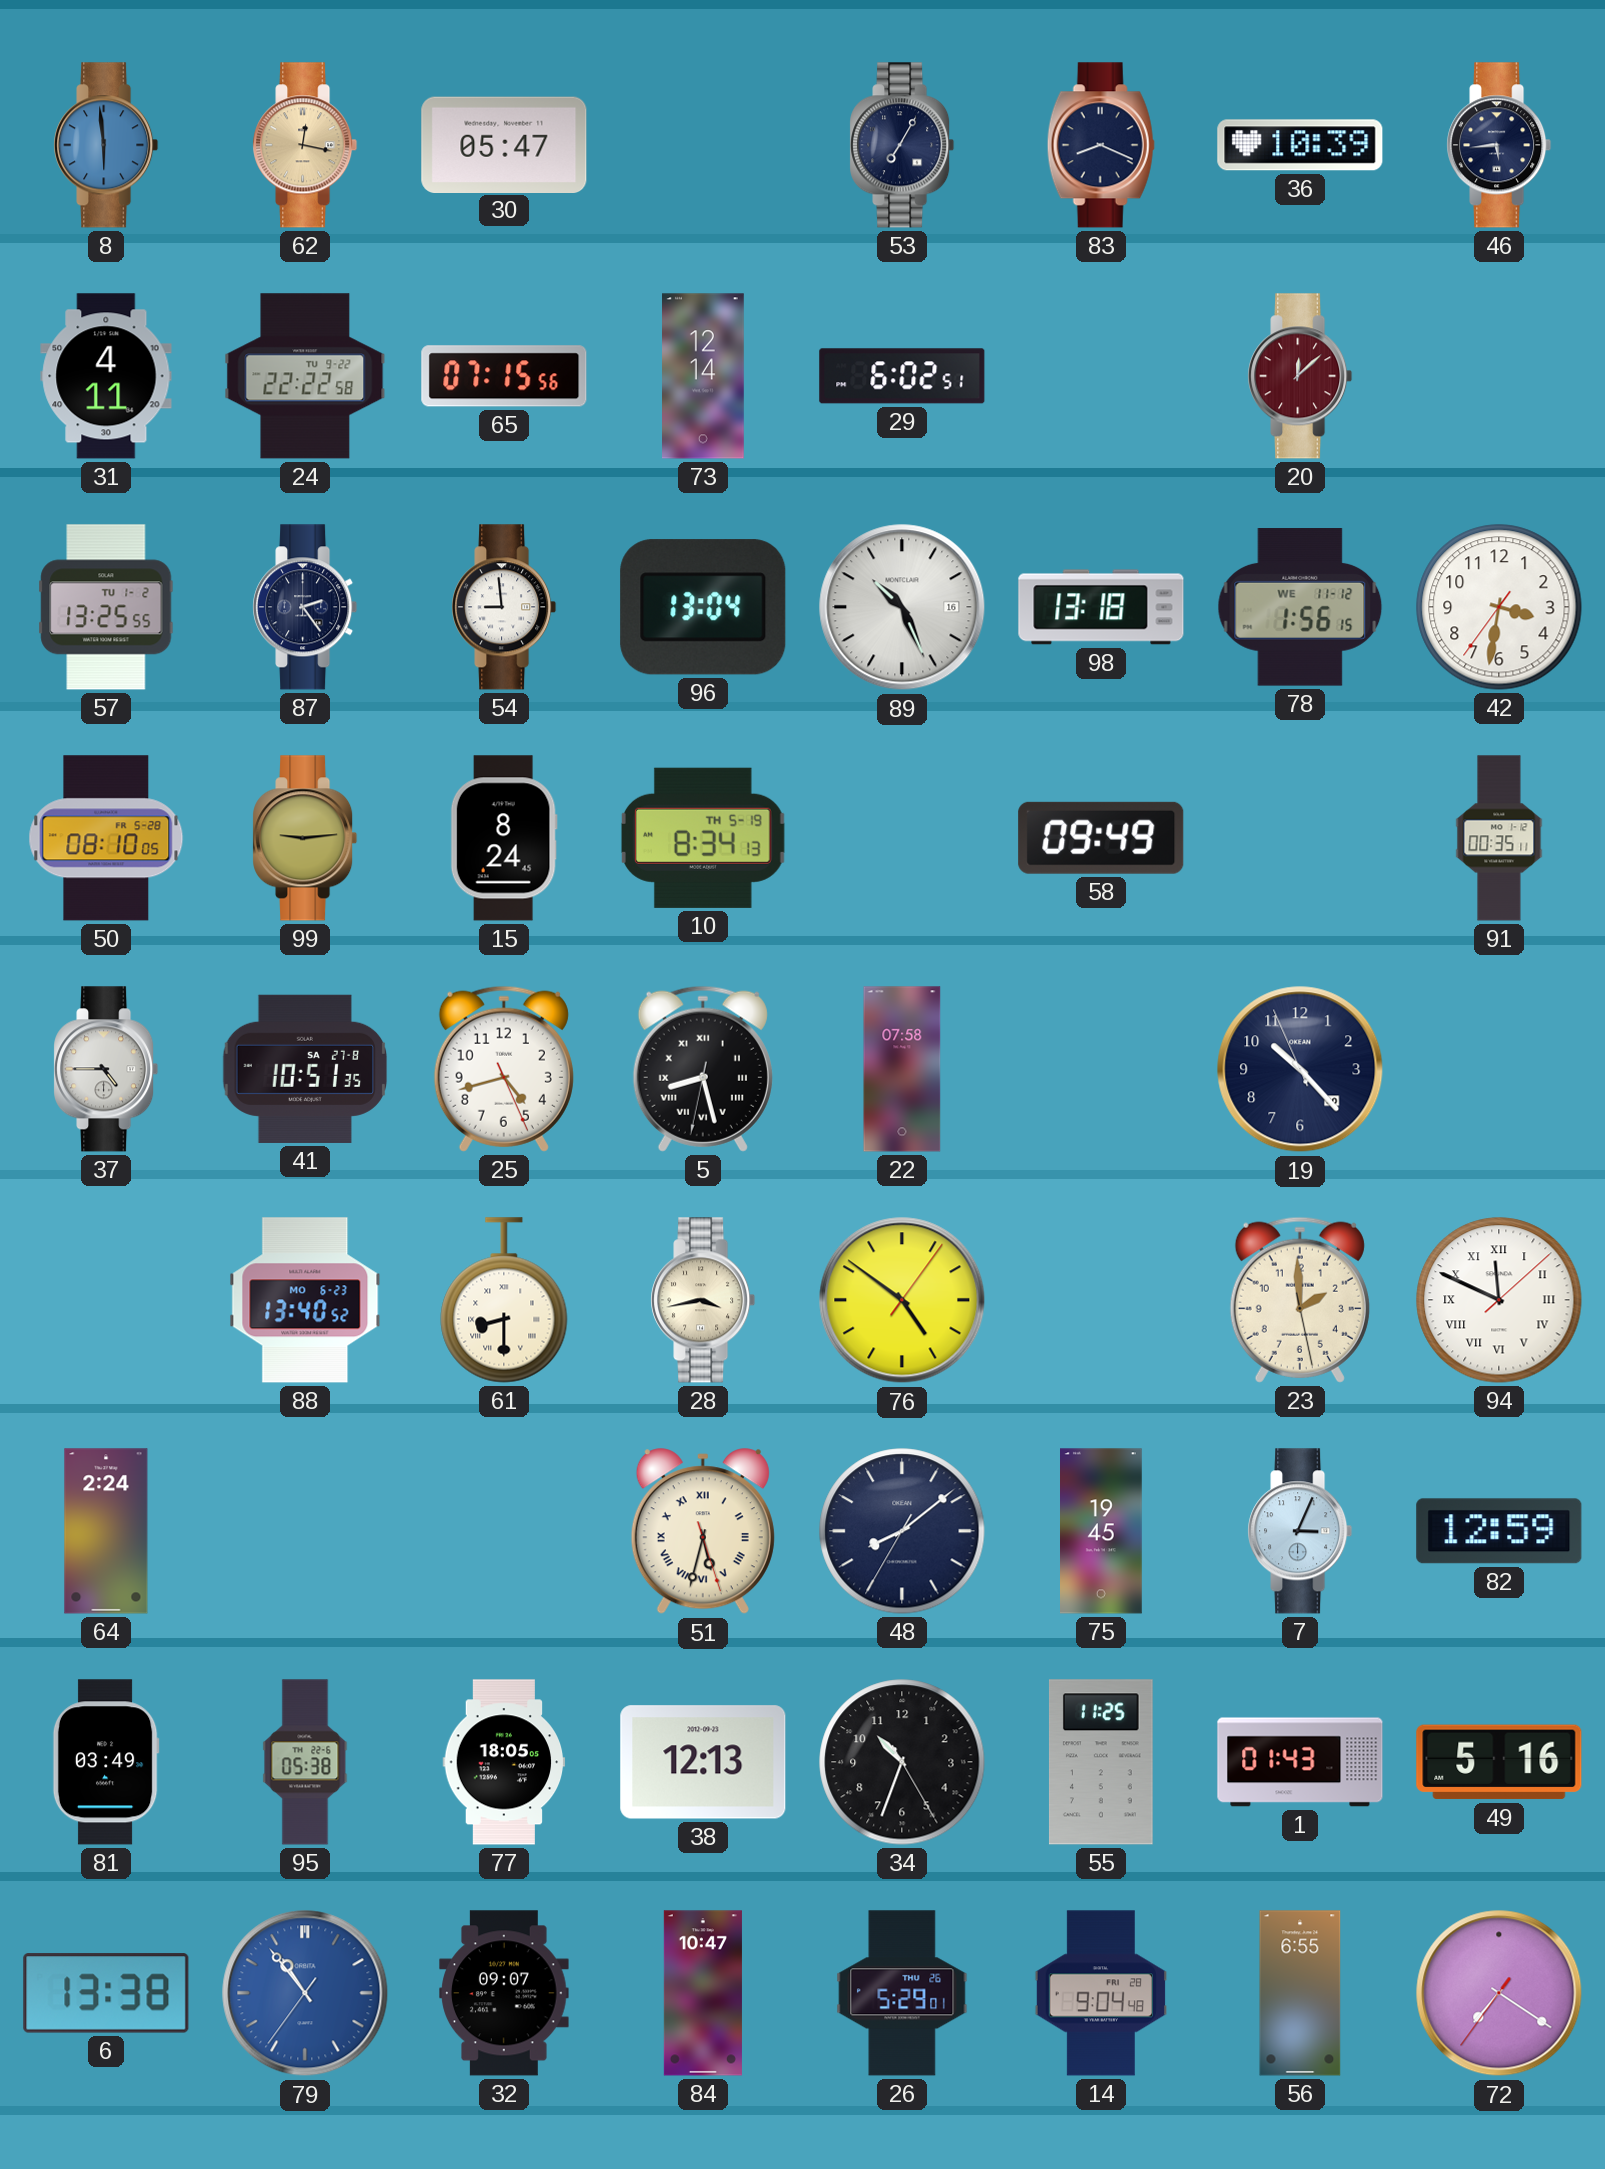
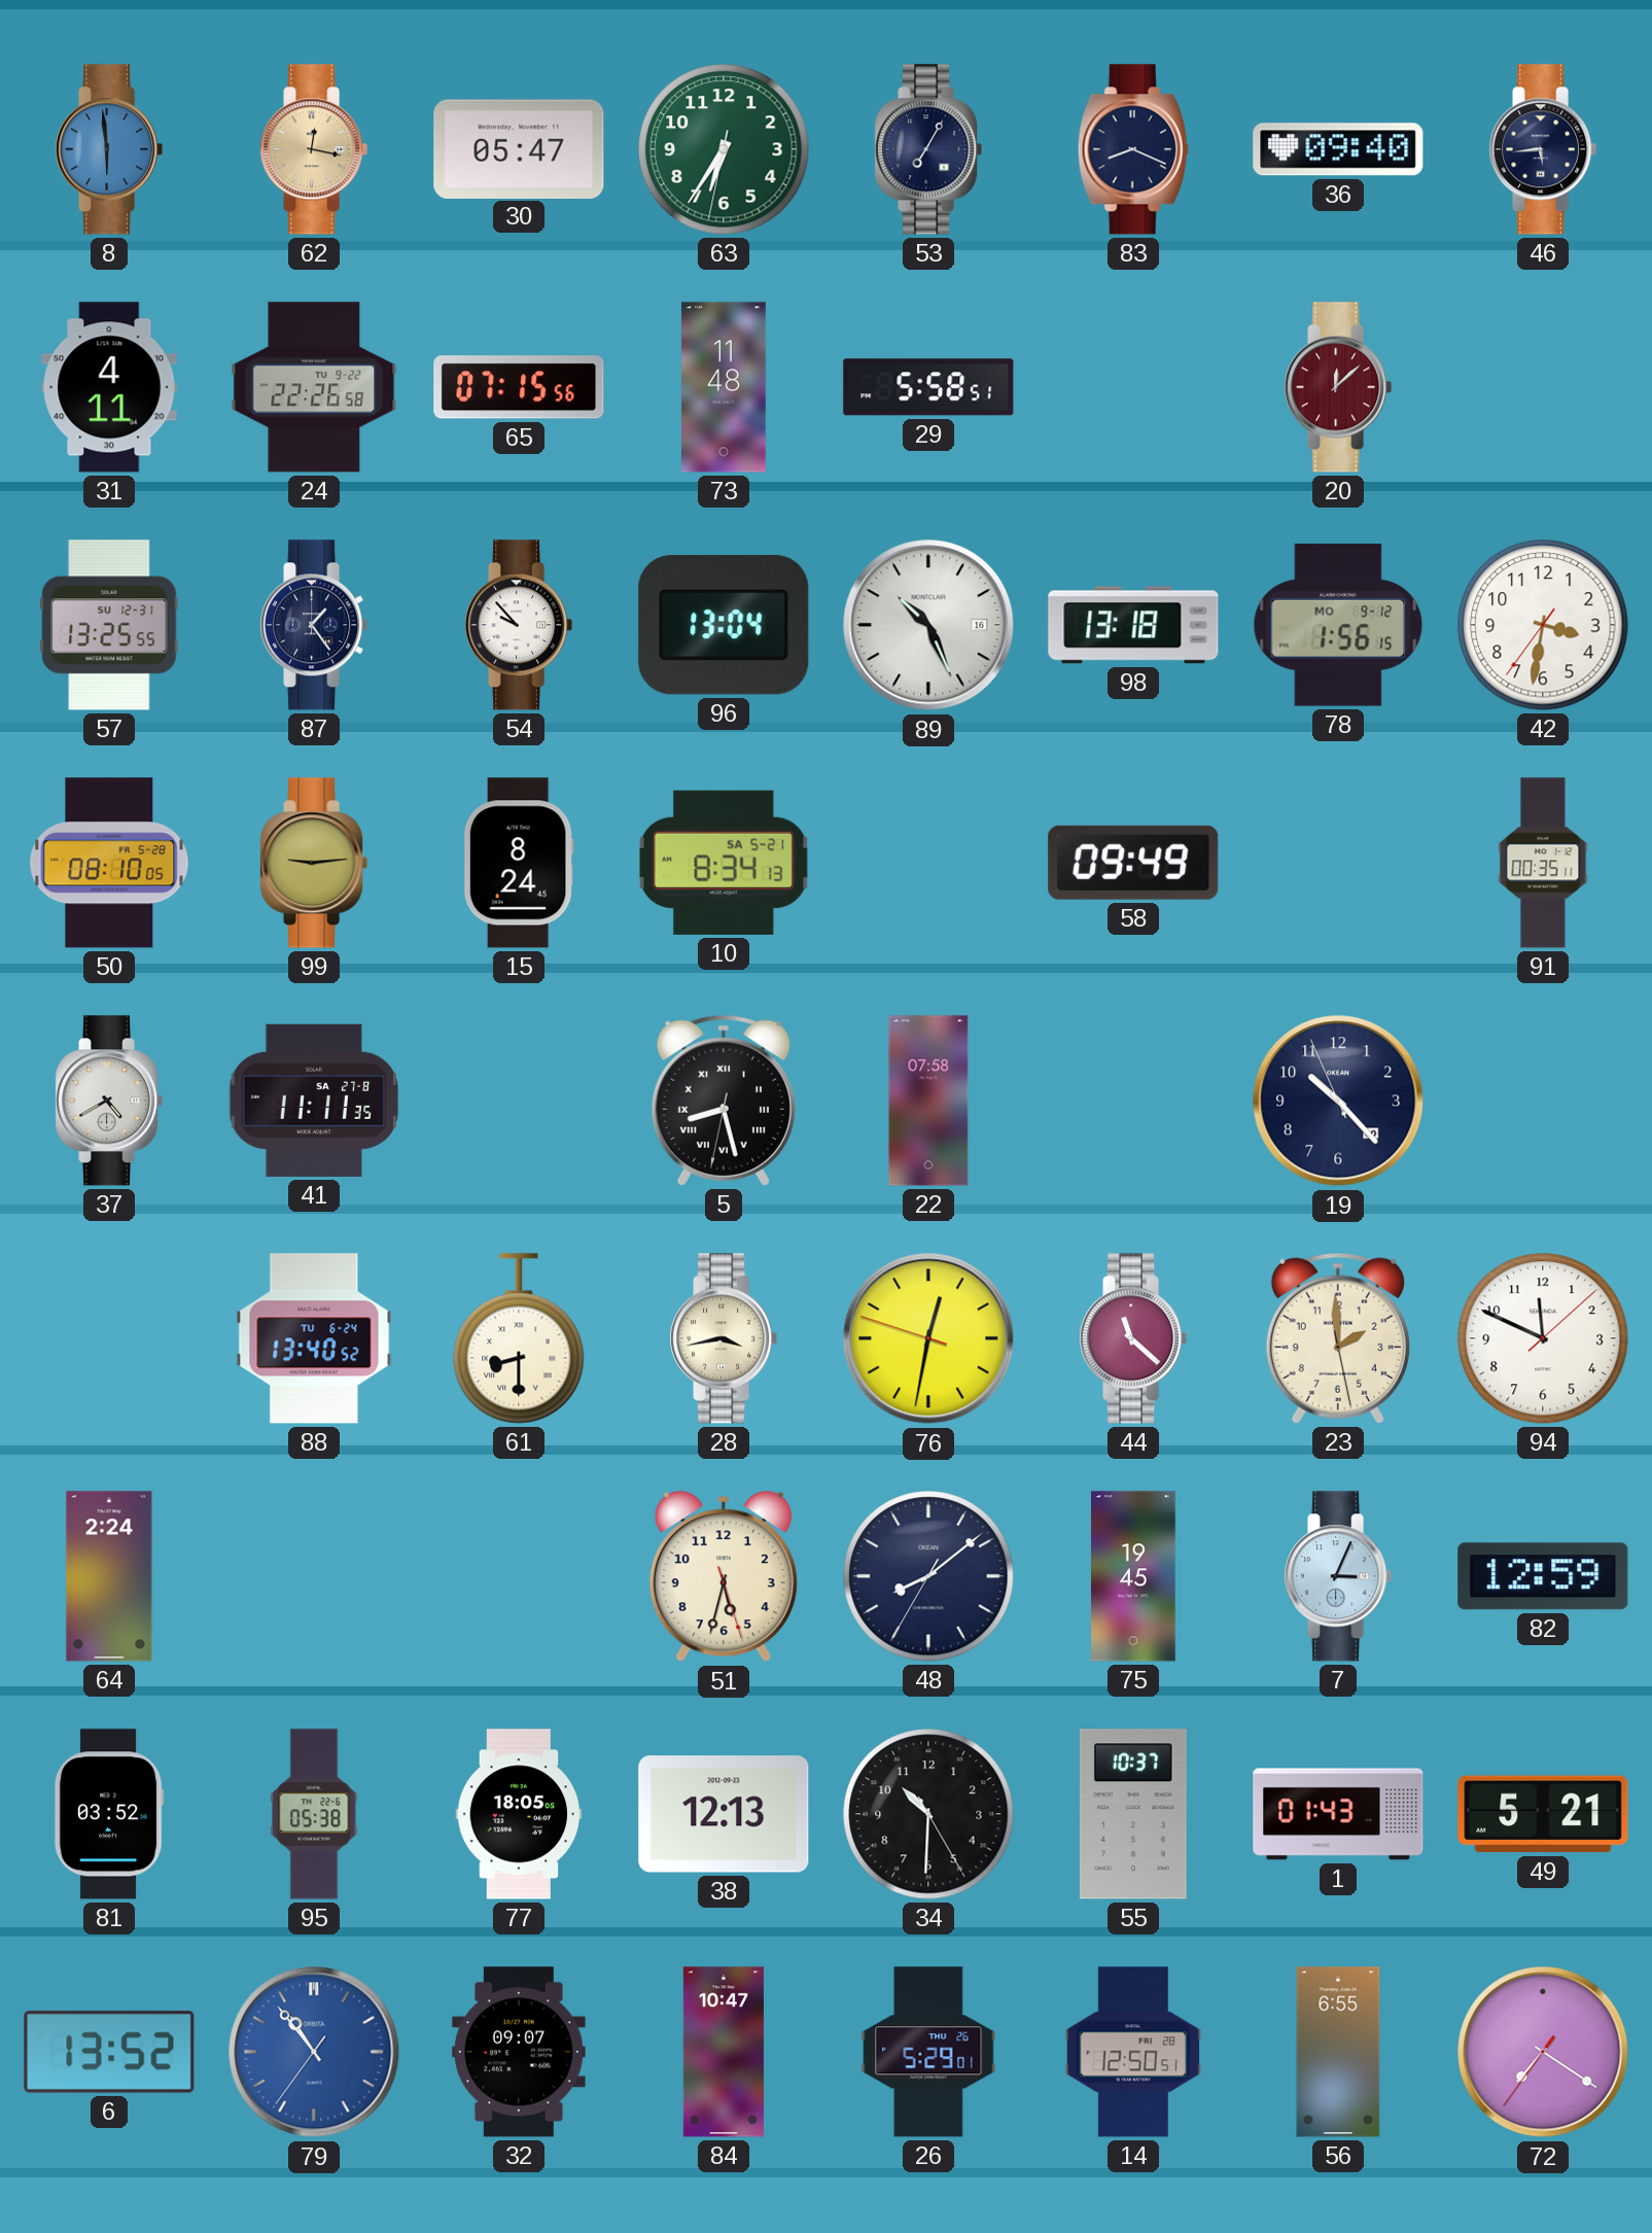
63: none -> 6:35 (724, 149)
36: 10:39 -> 09:40 (1338, 149)
24: 22:22 -> 22:26 (314, 387)
73: 12:14 -> 11:48 (725, 387)
29: 6:02 -> 5:58 (928, 387)
57 date: TU 1-2 -> SU 12-31 (109, 625)
87: 2:24 -> 1:24 (314, 625)
54: 8:59 -> 9:53 (519, 625)
78 date: WE 11-12 -> MO 9-12 (1338, 625)
10 date: TH 5-19 -> SA 5-21 (724, 863)
37: 4:45 -> 4:40 (109, 1101)
41: 10:51 -> 11:11 (314, 1101)
25: 4:42 -> none (504, 1069)
88 date: MO 6-23 -> TU 6-24 (314, 1338)
76: 4:51 -> 12:31 (928, 1338)
44: none -> 11:22 (1133, 1338)
94 numerals: Roman -> Arabic (1543, 1338)
51 numerals: Roman -> Arabic (724, 1577)
81: 03:49 -> 03:52 (109, 1814)
34: 10:33 -> 10:30 (928, 1814)
55: 11:25 -> 10:37 (1133, 1814)
49: 5:16 -> 5:21 (1543, 1814)
6: 13:38 -> 13:52 (109, 2052)
14: 9:04 -> 12:50 (1132, 2052)
